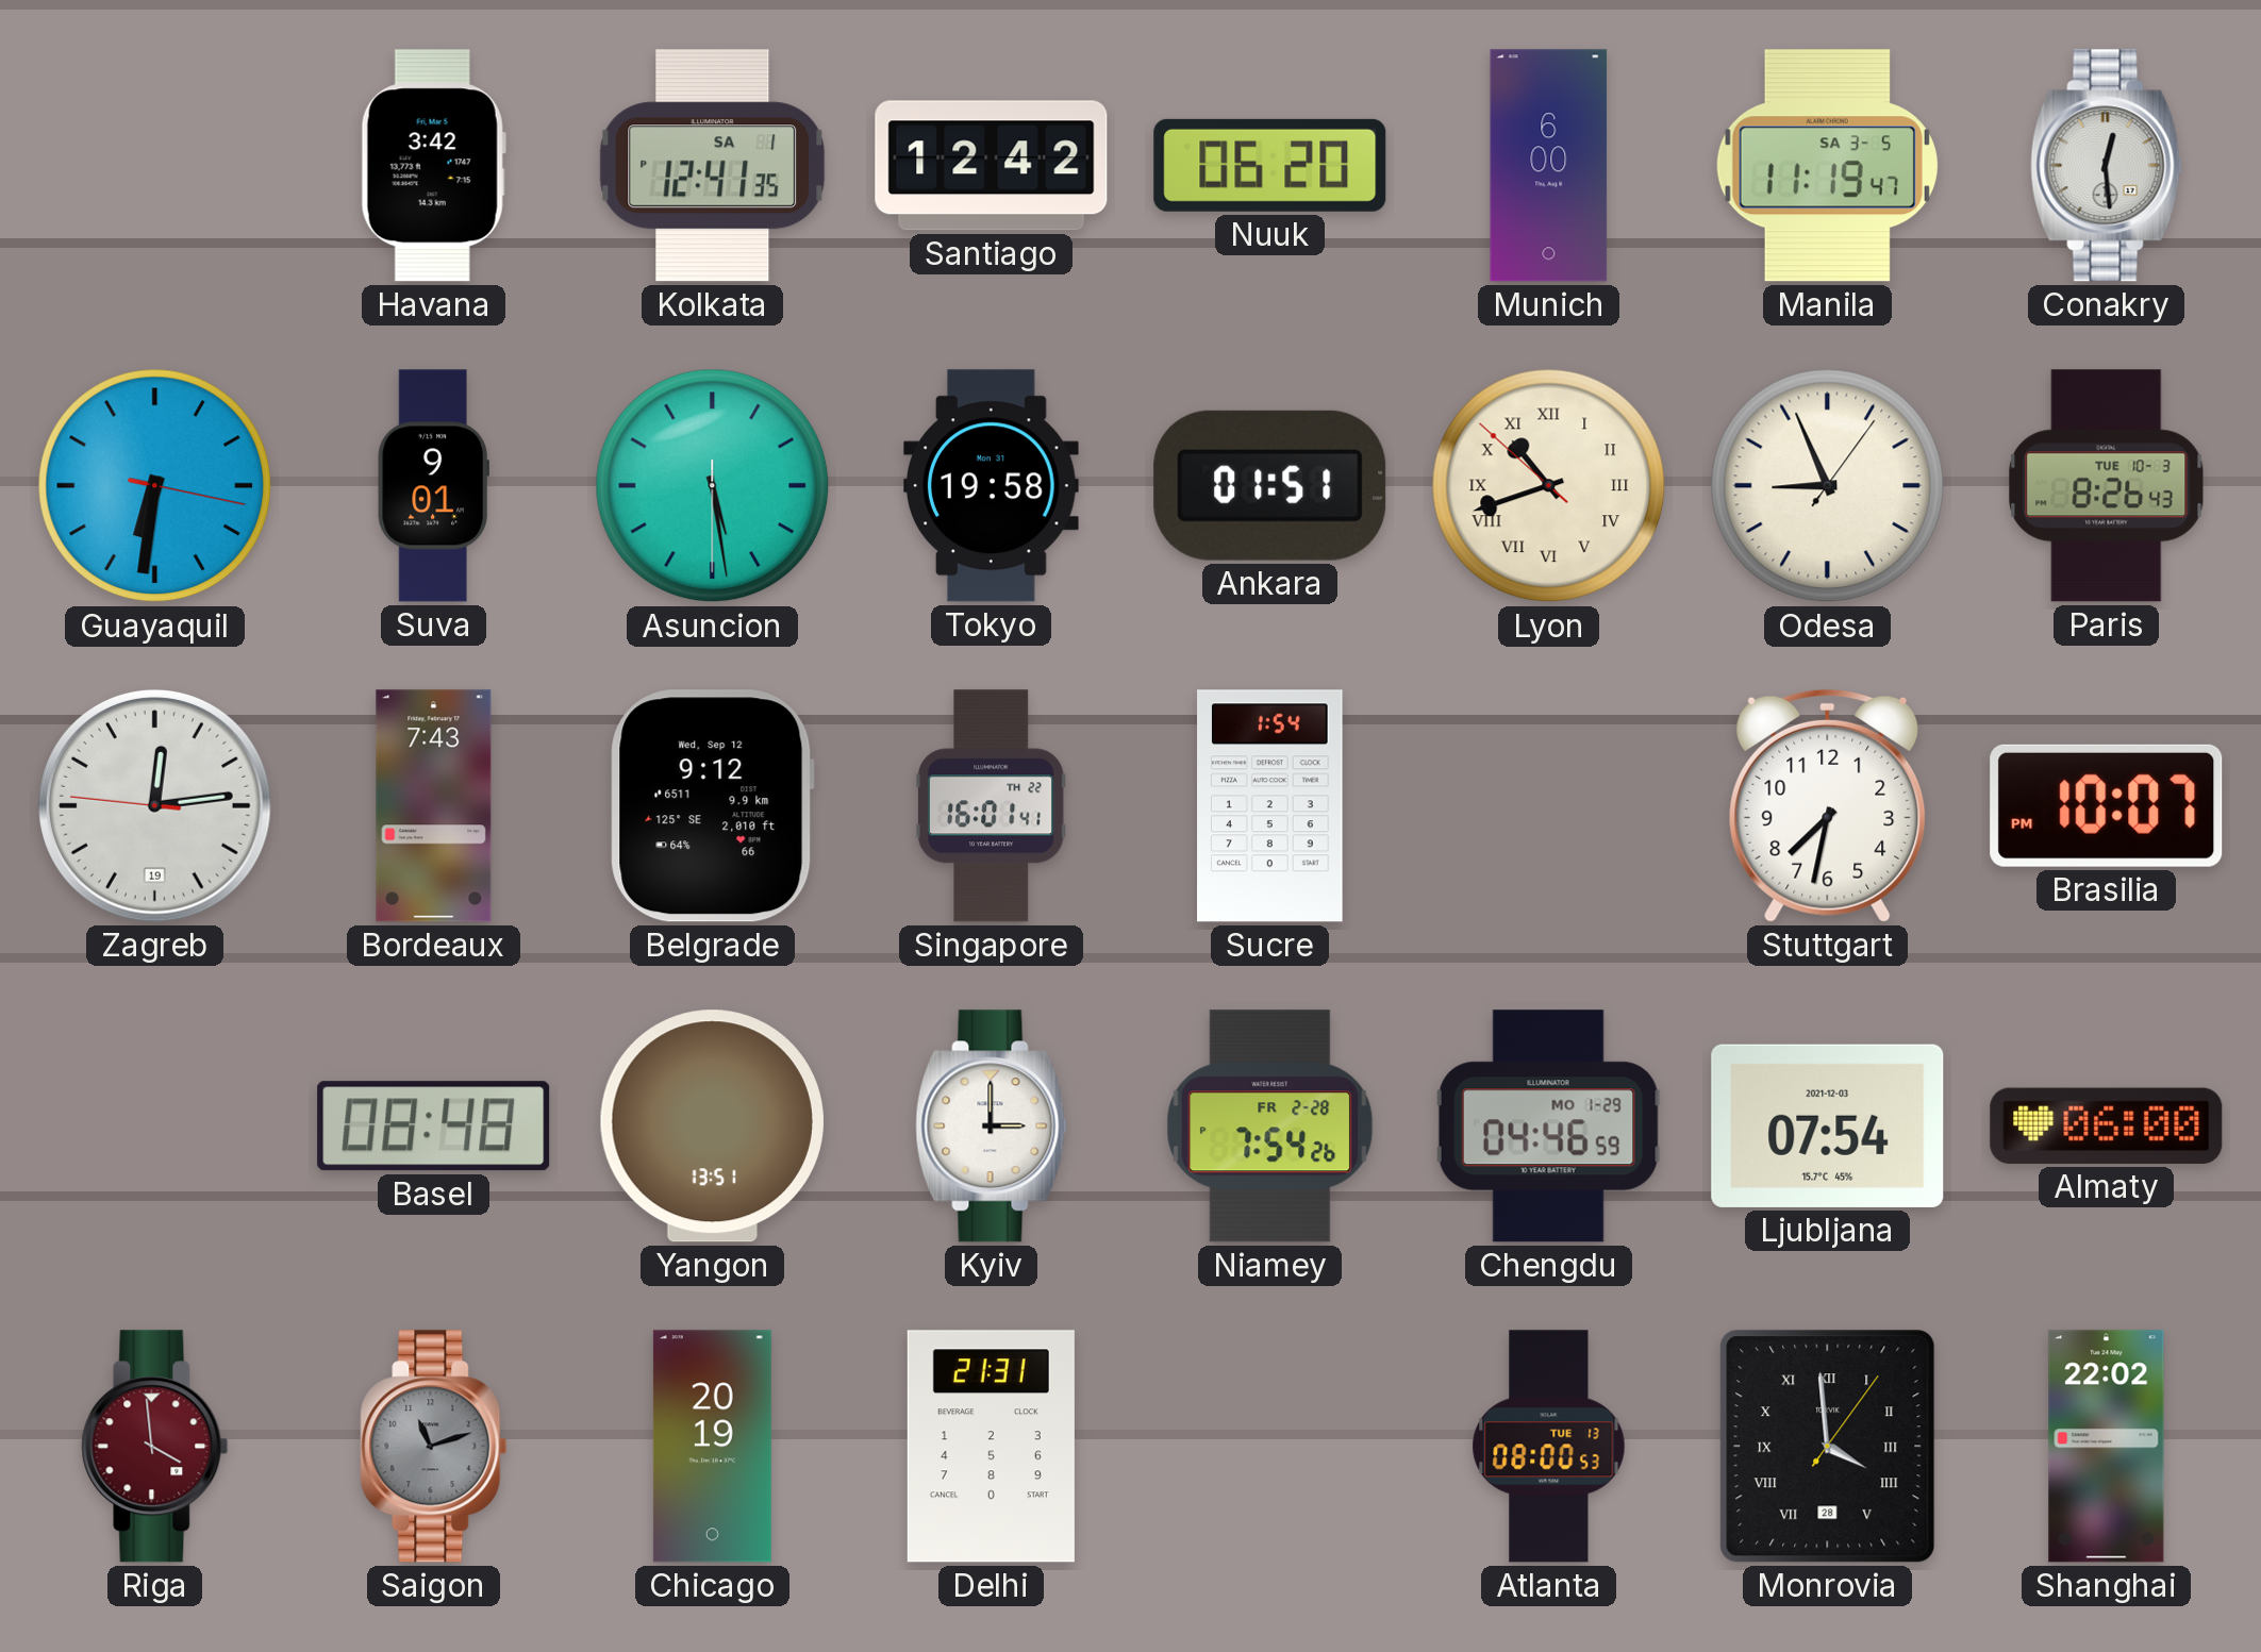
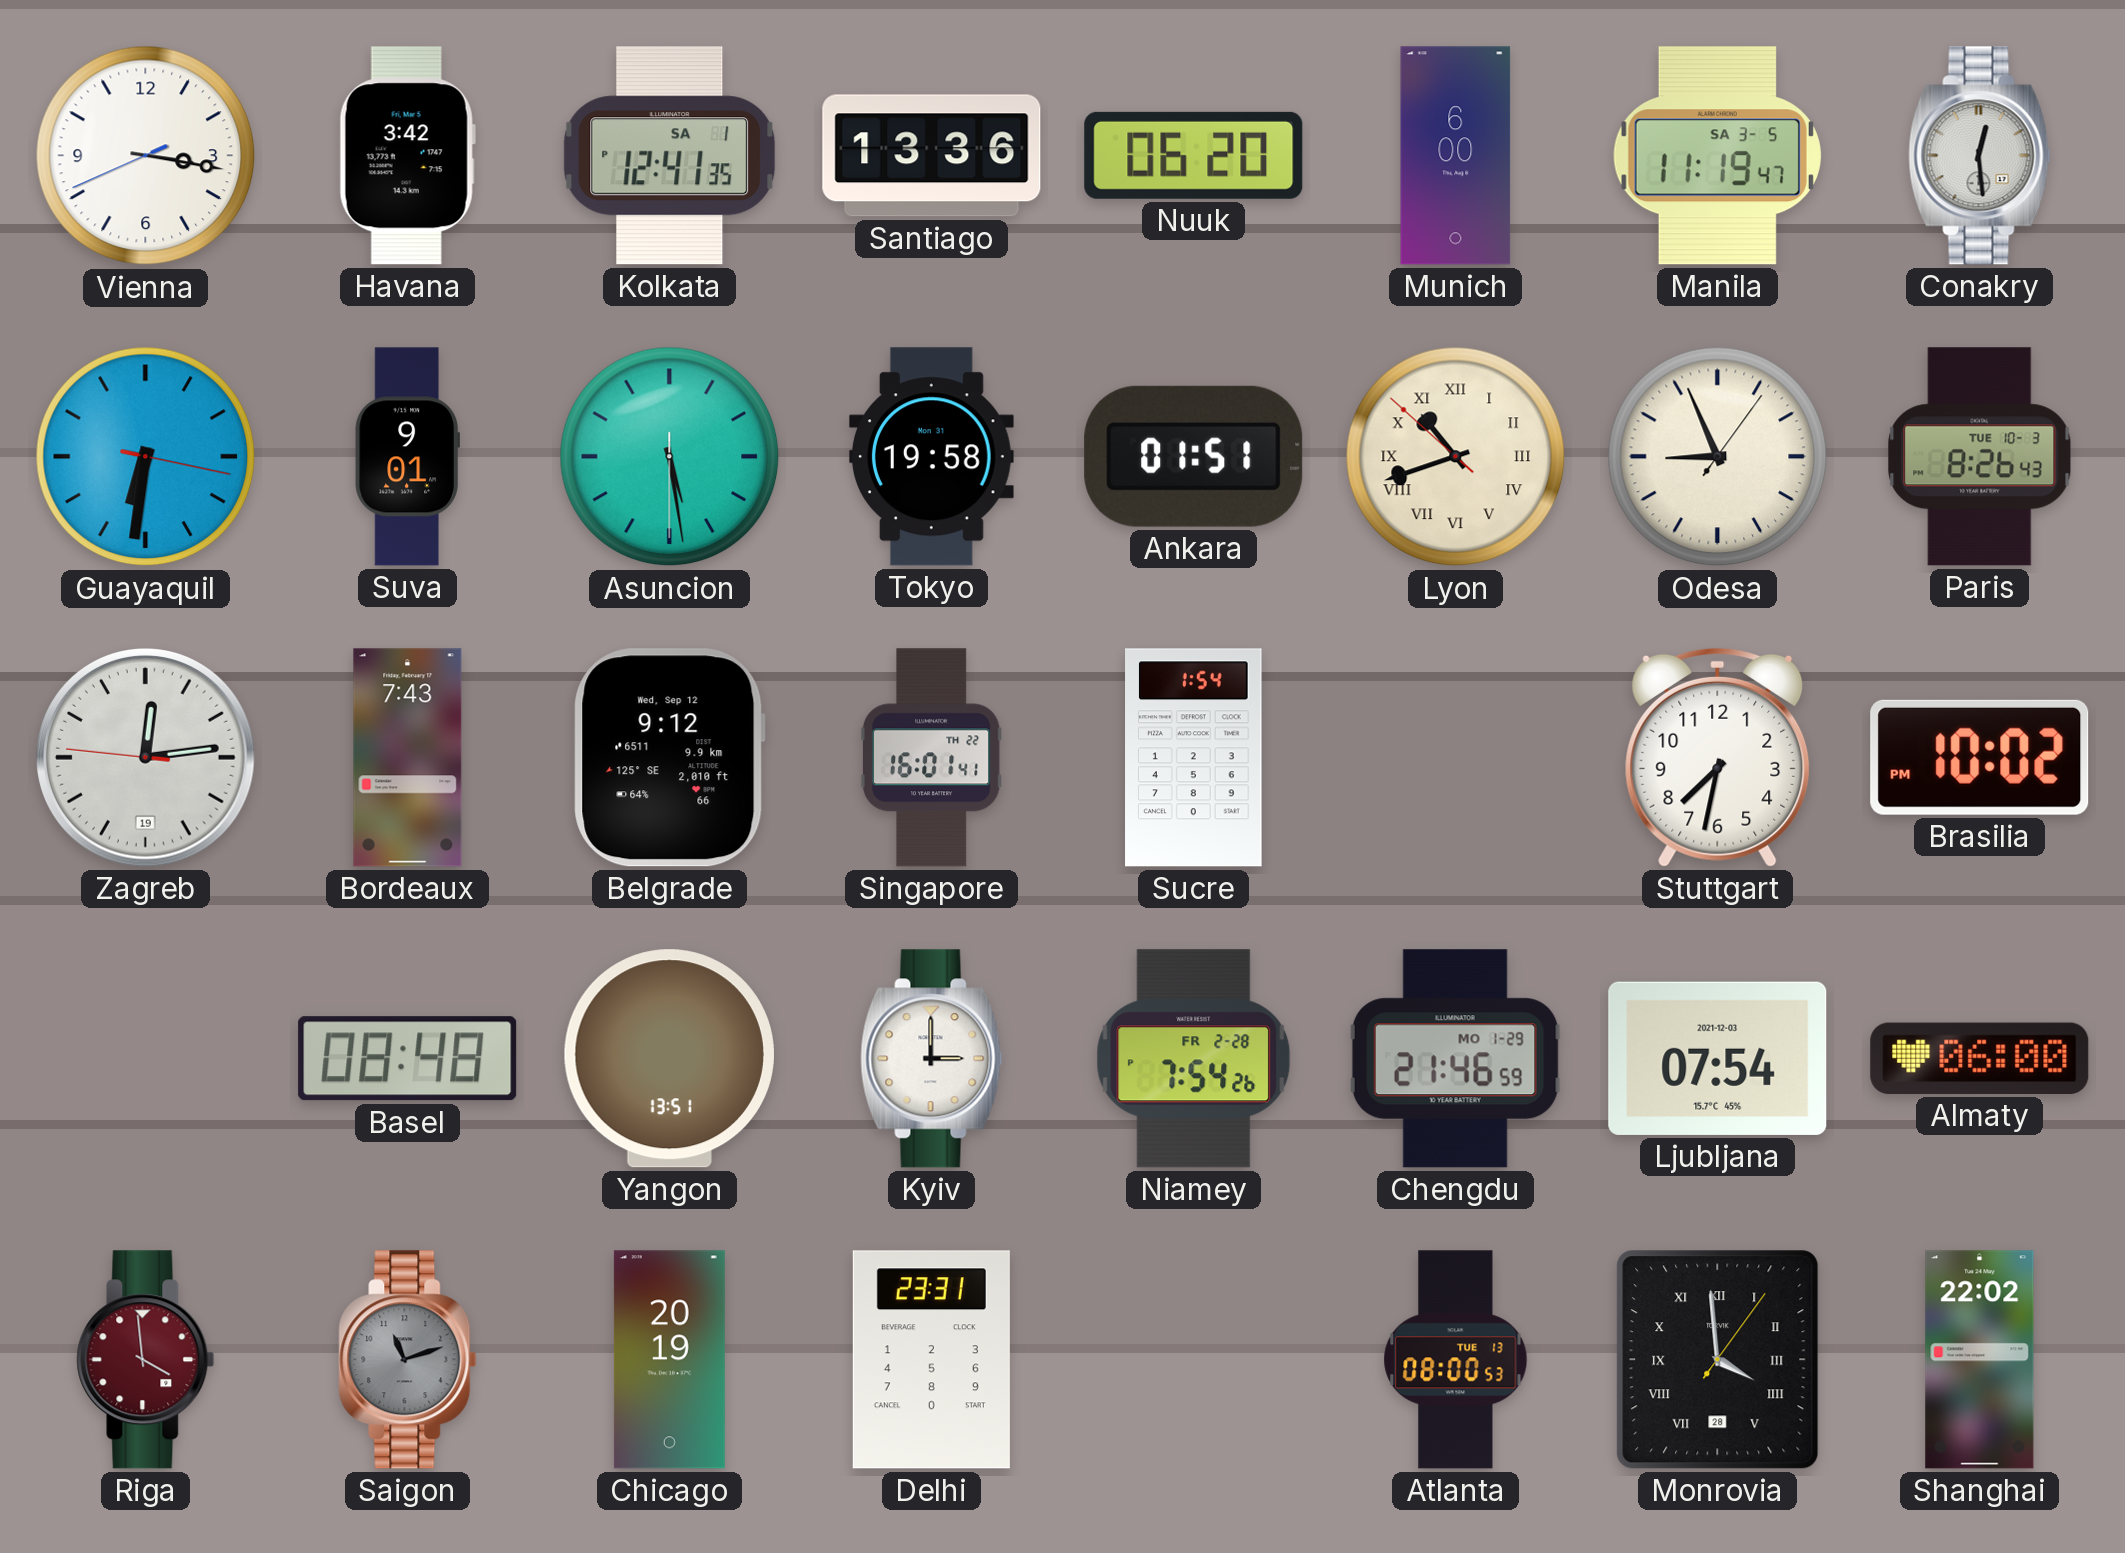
Vienna: none -> 3:16 (146, 156)
Santiago: 12:42 -> 13:36 (932, 156)
Brasilia: 10:07 -> 10:02 (1980, 757)
Chengdu: 04:46 -> 21:46 (1455, 1059)
Delhi: 21:31 -> 23:31 (931, 1360)
